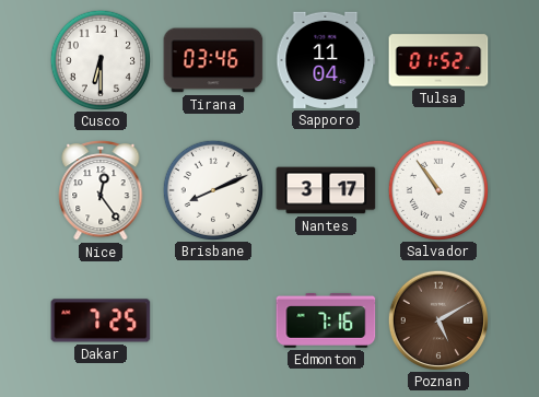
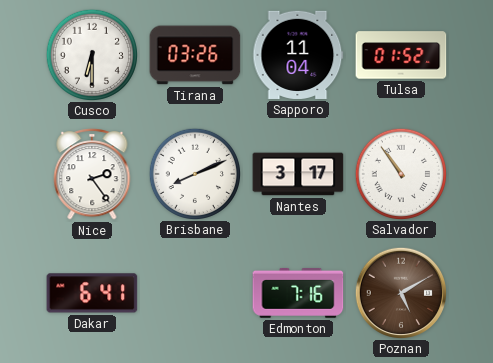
Tirana: 03:46 -> 03:26 (195, 55)
Nice: 12:24 -> 2:24 (92, 175)
Dakar: 7:25 -> 6:41 (92, 293)
